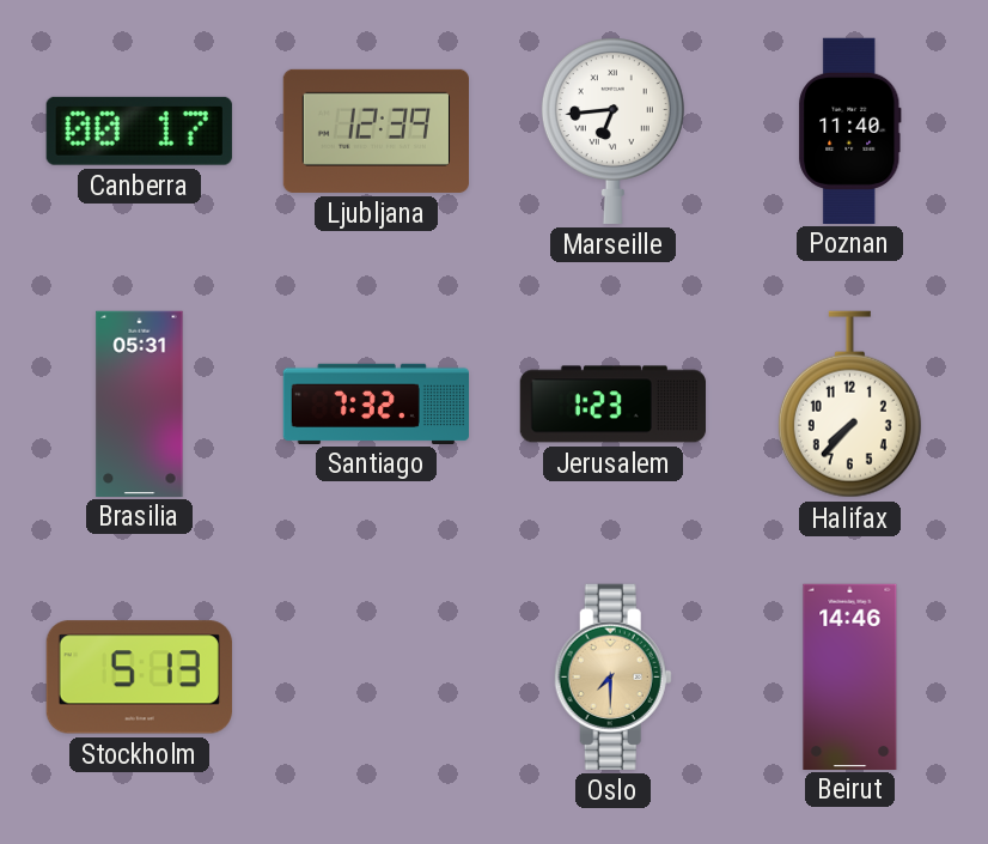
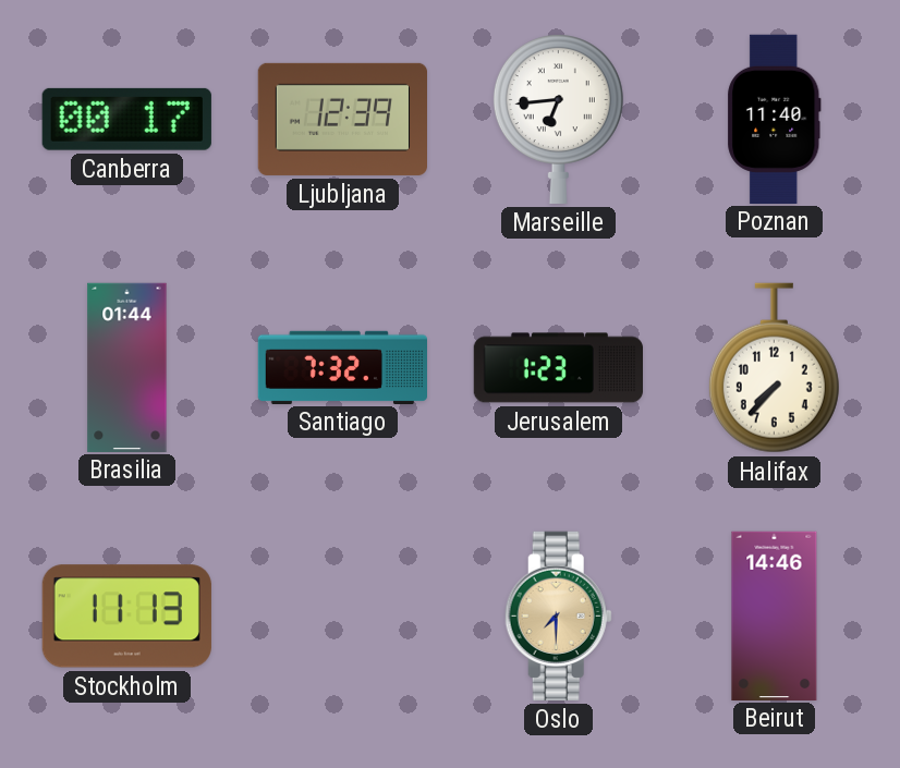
Brasilia: 05:31 -> 01:44 (127, 367)
Stockholm: 5:13 -> 11:13 (126, 617)
